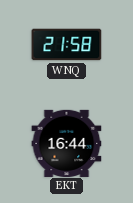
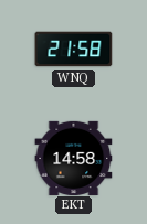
EKT: 16:44 -> 14:58 (74, 158)
